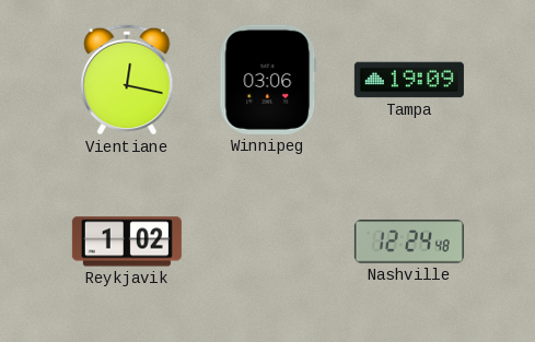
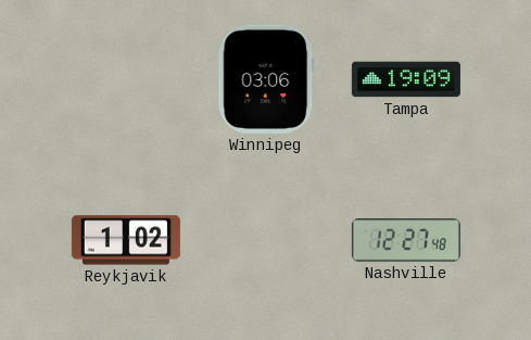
Vientiane: 12:17 -> none (127, 80)
Nashville: 12:24 -> 12:27 (406, 240)
